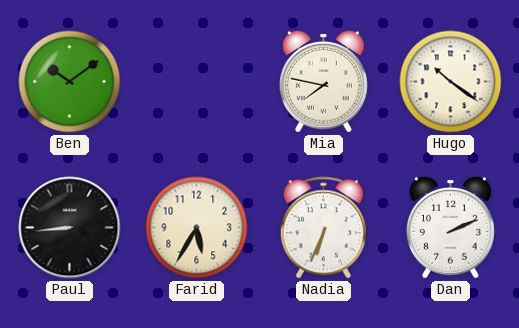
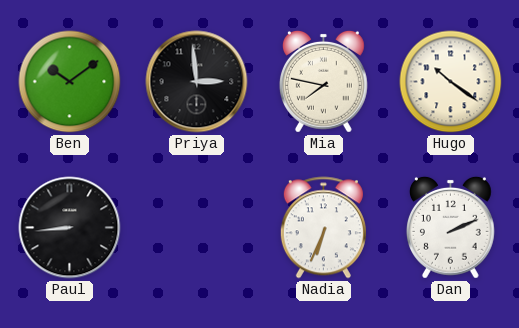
Priya: none -> 2:59 (197, 82)
Farid: 5:35 -> none (197, 228)
